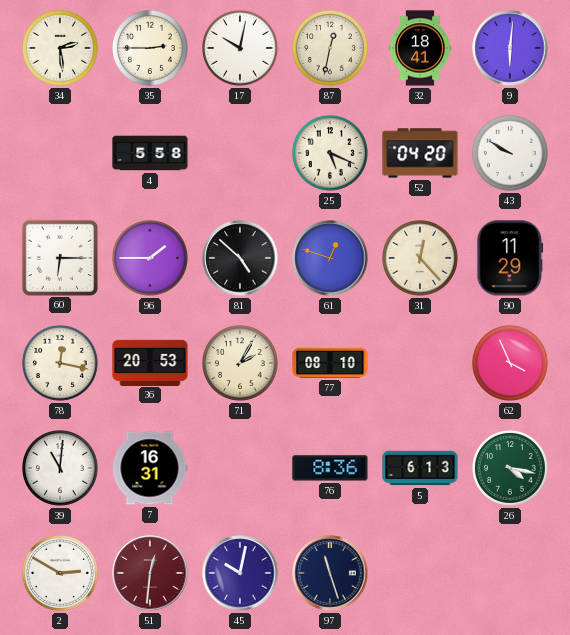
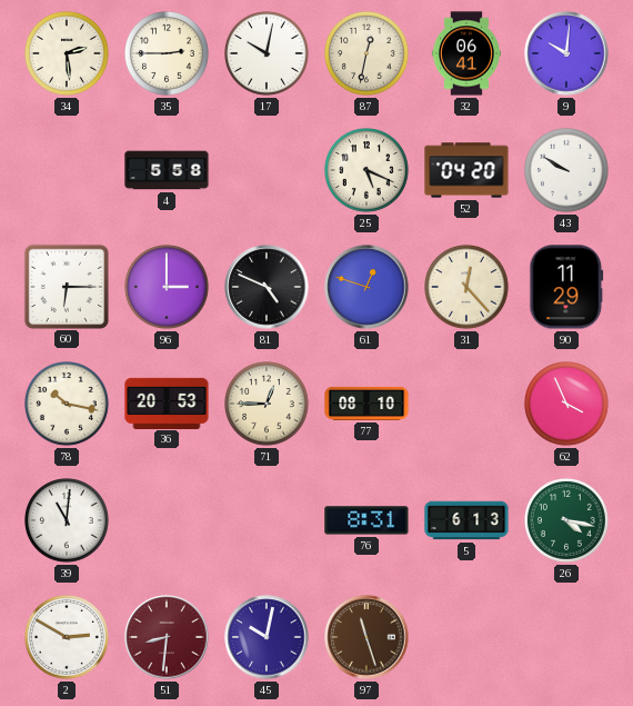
32: 18:41 -> 06:41 (466, 53)
9: 6:01 -> 10:01 (566, 53)
96: 1:45 -> 3:00 (168, 288)
81: 4:52 -> 4:49 (267, 287)
78: 12:17 -> 10:17 (68, 405)
71: 2:05 -> 12:45 (268, 405)
7: 16:31 -> none (150, 468)
76: 8:36 -> 8:31 (366, 520)
51: 12:31 -> 8:31 (167, 637)
97 dial: navy -> brown (366, 637)
